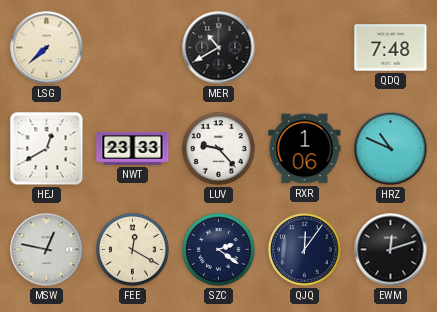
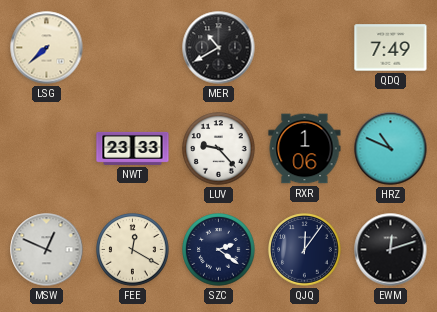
QDQ: 7:48 -> 7:49 (391, 48)
HEJ: 12:40 -> none (47, 149)
MSW: 12:47 -> 12:49 (47, 250)
